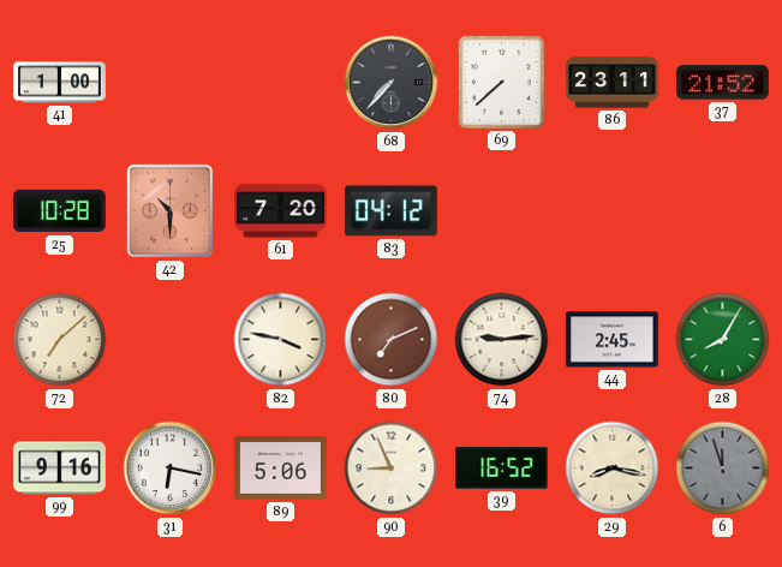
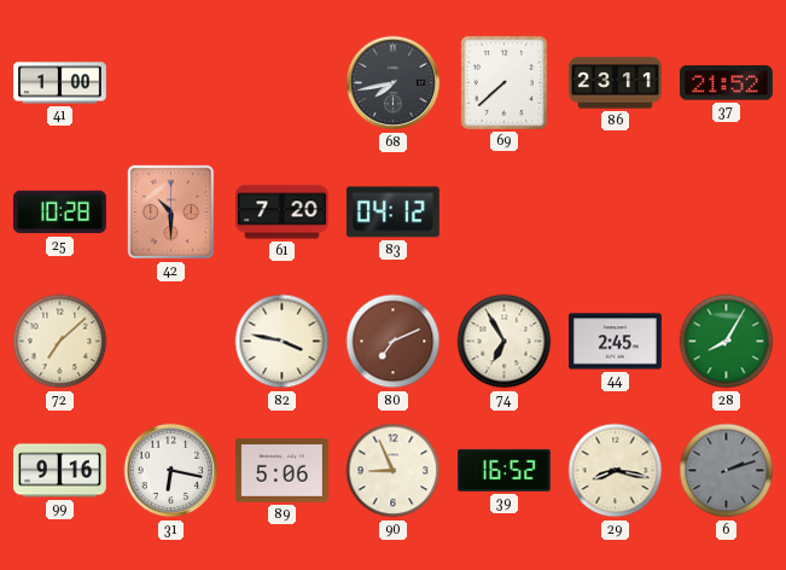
68: 7:37 -> 7:43 (394, 83)
74: 9:14 -> 6:55 (505, 342)
6: 11:57 -> 2:12 (727, 471)
